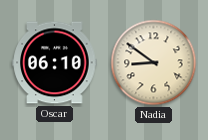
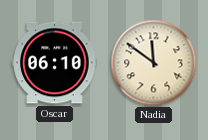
Nadia: 8:51 -> 11:51 (154, 63)
